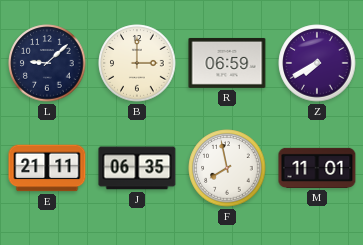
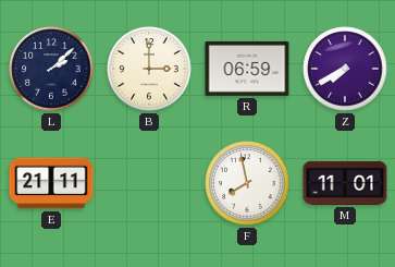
L: 9:08 -> 2:08 (51, 69)
J: 06:35 -> none (137, 168)
